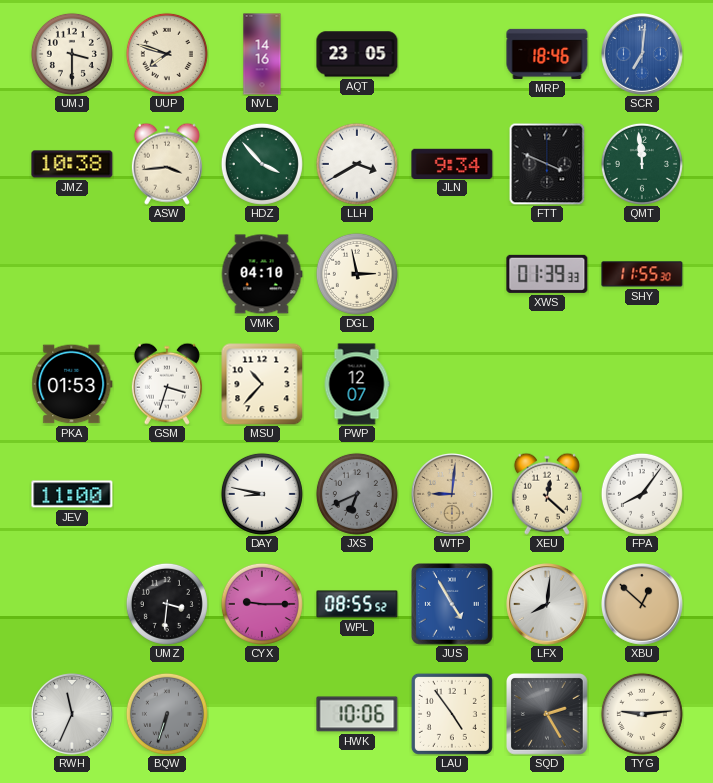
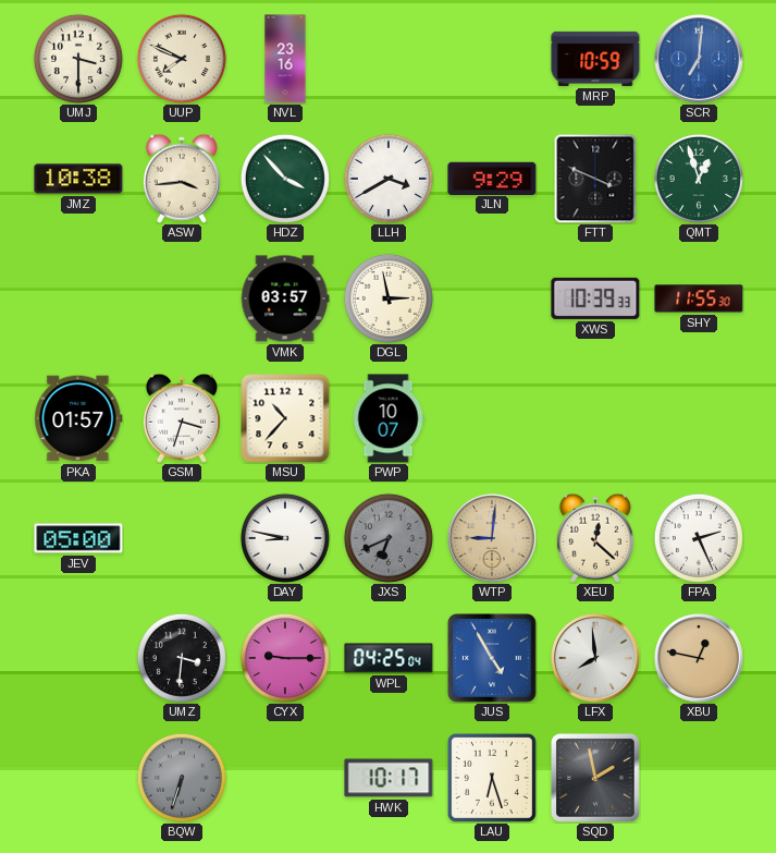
UUP: 7:48 -> 7:49 (182, 59)
NVL: 14:16 -> 23:16 (285, 59)
AQT: 23:05 -> none (357, 54)
MRP: 18:46 -> 10:59 (595, 59)
JLN: 9:34 -> 9:29 (492, 178)
QMT: 11:59 -> 12:57 (699, 179)
VMK: 04:10 -> 03:57 (285, 298)
XWS: 01:39 -> 10:39 (595, 298)
PKA: 01:53 -> 01:57 (78, 418)
PWP: 12:07 -> 10:07 (389, 418)
JEV: 11:00 -> 05:00 (78, 538)
FPA: 8:06 -> 2:26 (699, 538)
WPL: 08:55 -> 04:25 (389, 658)
LFX: 8:01 -> 7:59 (596, 659)
XBU: 12:52 -> 12:47 (700, 659)
RWH: 11:34 -> none (73, 715)
HWK: 10:06 -> 10:17 (389, 778)
LAU: 4:54 -> 6:27 (492, 778)
SQD: 2:25 -> 1:58 (595, 778)
TYG: 9:14 -> none (642, 714)
